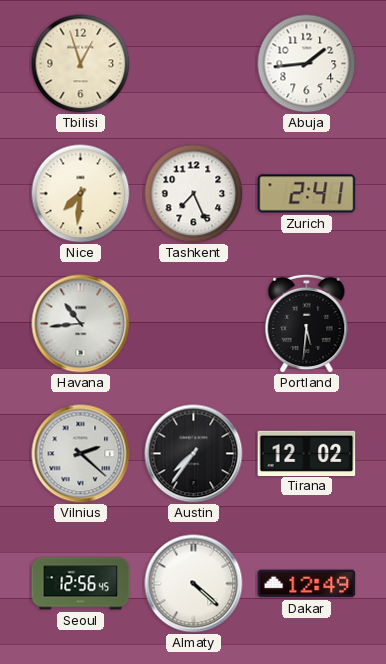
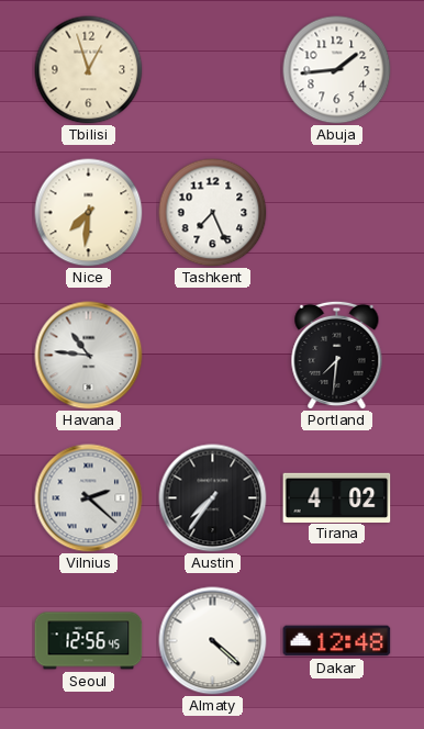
Zurich: 2:41 -> none (307, 194)
Havana: 10:44 -> 10:46 (89, 356)
Portland: 5:31 -> 7:31 (337, 355)
Tirana: 12:02 -> 4:02 (337, 497)
Dakar: 12:49 -> 12:48 (337, 641)
